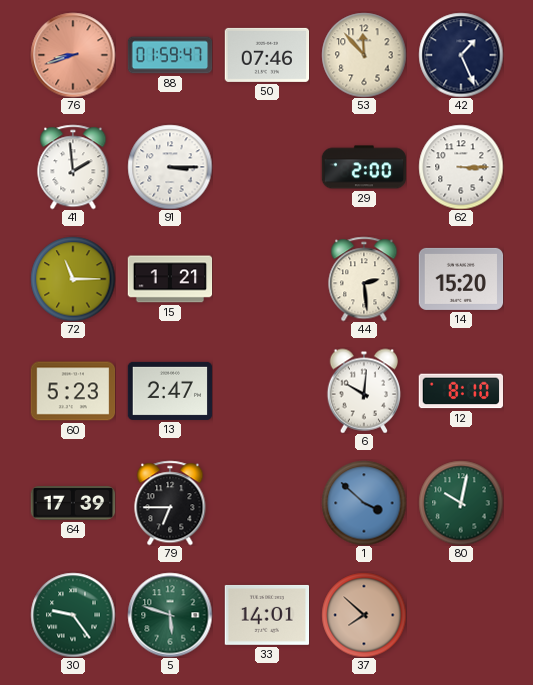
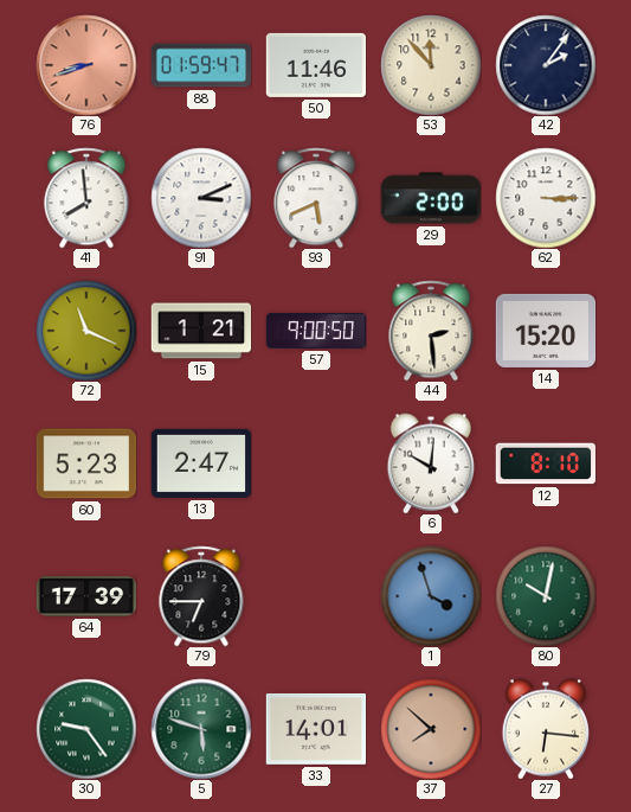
50: 07:46 -> 11:46 (316, 65)
42: 1:26 -> 2:06 (546, 65)
41: 1:59 -> 7:59 (86, 198)
91: 3:15 -> 3:11 (201, 198)
93: none -> 5:41 (316, 198)
72: 11:15 -> 11:19 (86, 331)
57: none -> 9:00 (316, 332)
1: 3:52 -> 3:57 (431, 596)
27: none -> 6:16 (545, 729)
